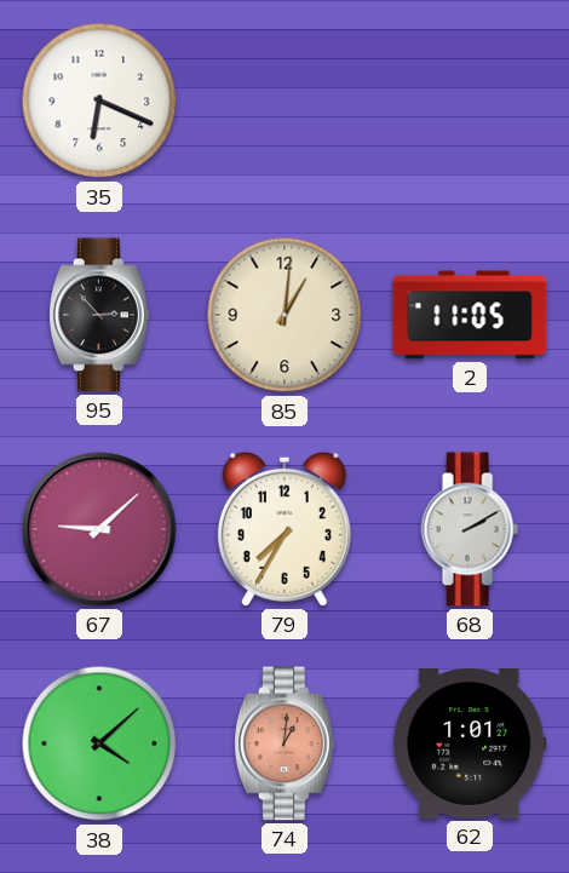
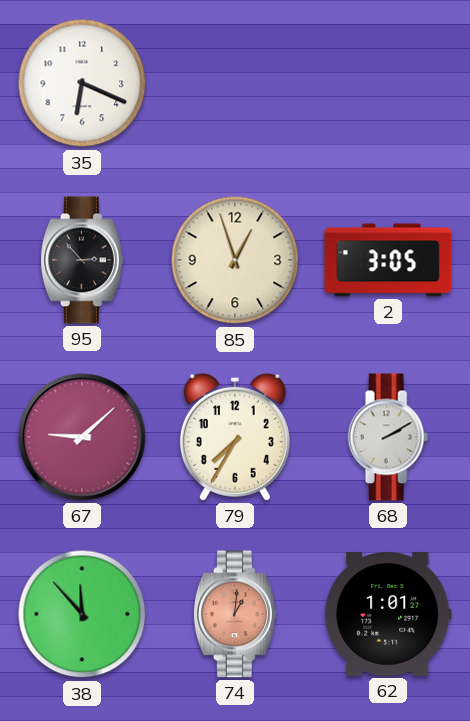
85: 1:01 -> 12:57 (235, 260)
2: 11:05 -> 3:05 (388, 260)
38: 4:08 -> 11:53 (82, 614)
